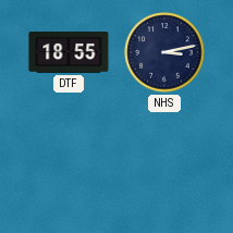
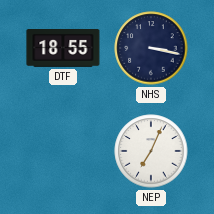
NHS: 3:13 -> 3:17 (151, 48)
NEP: none -> 7:04 (151, 151)
